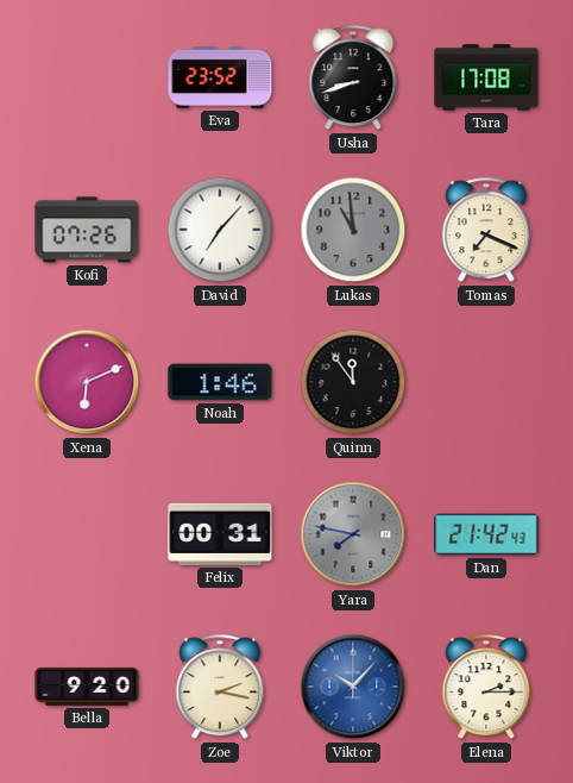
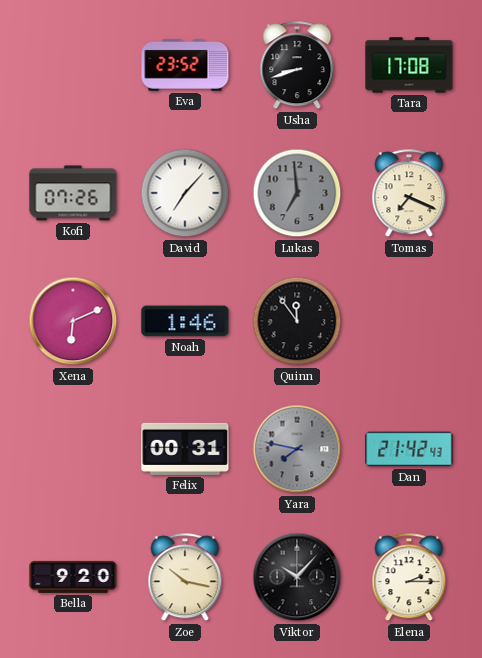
Lukas: 10:59 -> 6:59 (297, 193)
Zoe: 2:17 -> 10:17 (185, 578)
Viktor dial: blue -> black (297, 577)
